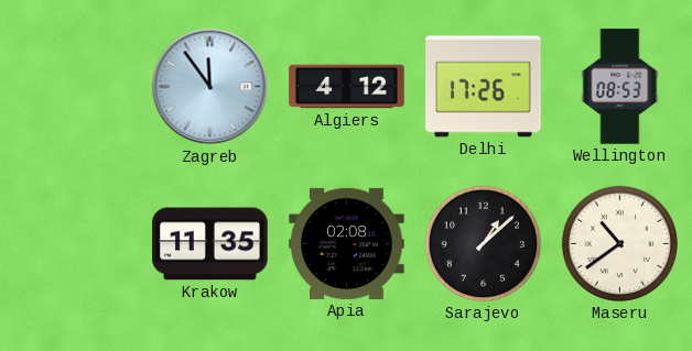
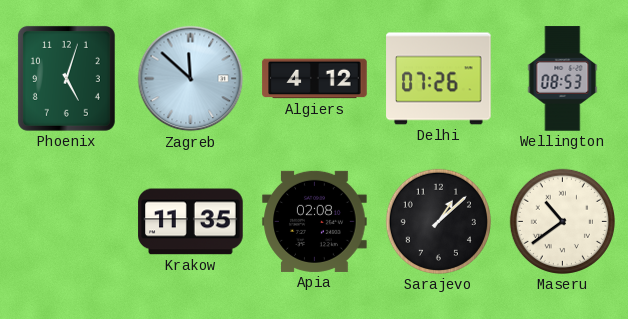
Phoenix: none -> 5:03 (66, 78)
Zagreb: 11:54 -> 11:52 (191, 79)
Delhi: 17:26 -> 07:26 (439, 79)
